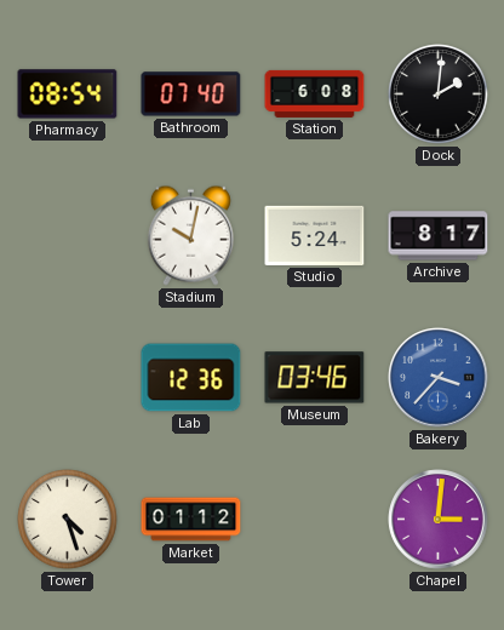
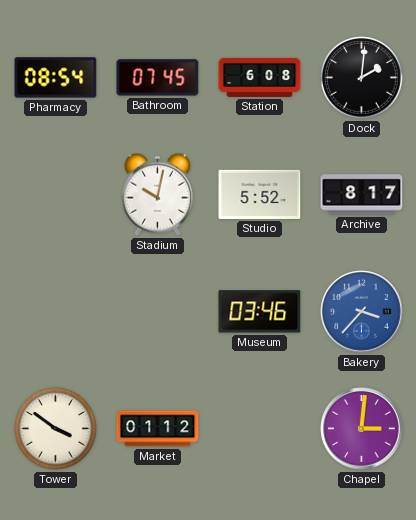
Bathroom: 07:40 -> 07:45 (158, 78)
Studio: 5:24 -> 5:52 (260, 194)
Lab: 12:36 -> none (191, 378)
Tower: 4:27 -> 3:51 (56, 429)
